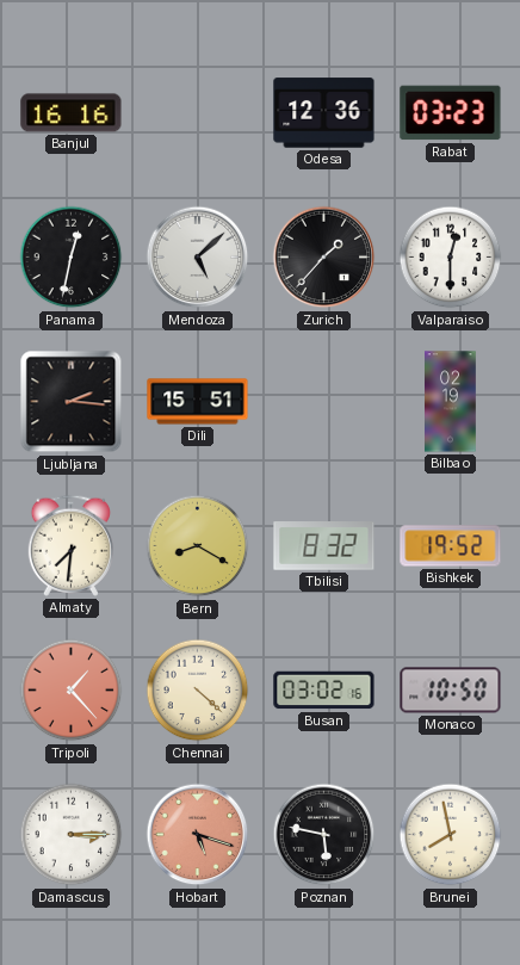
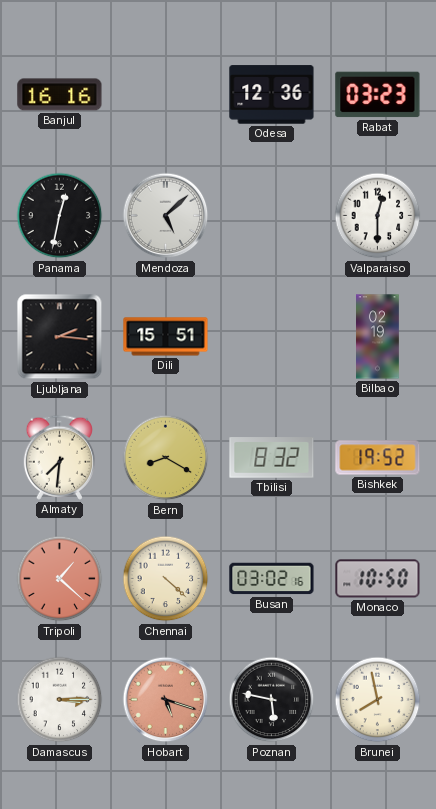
Zurich: 1:37 -> none (324, 258)
Tripoli: 1:23 -> 1:22 (60, 579)
